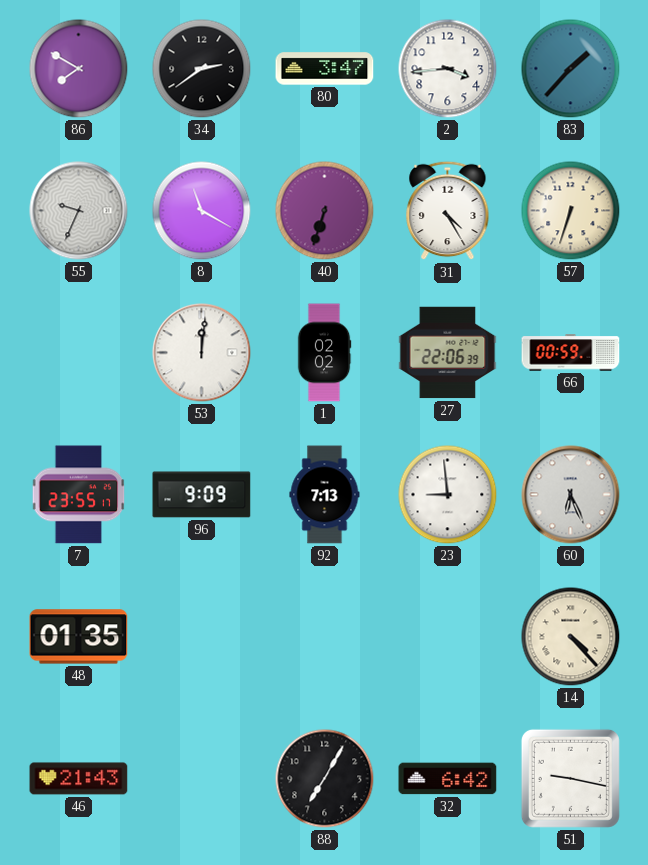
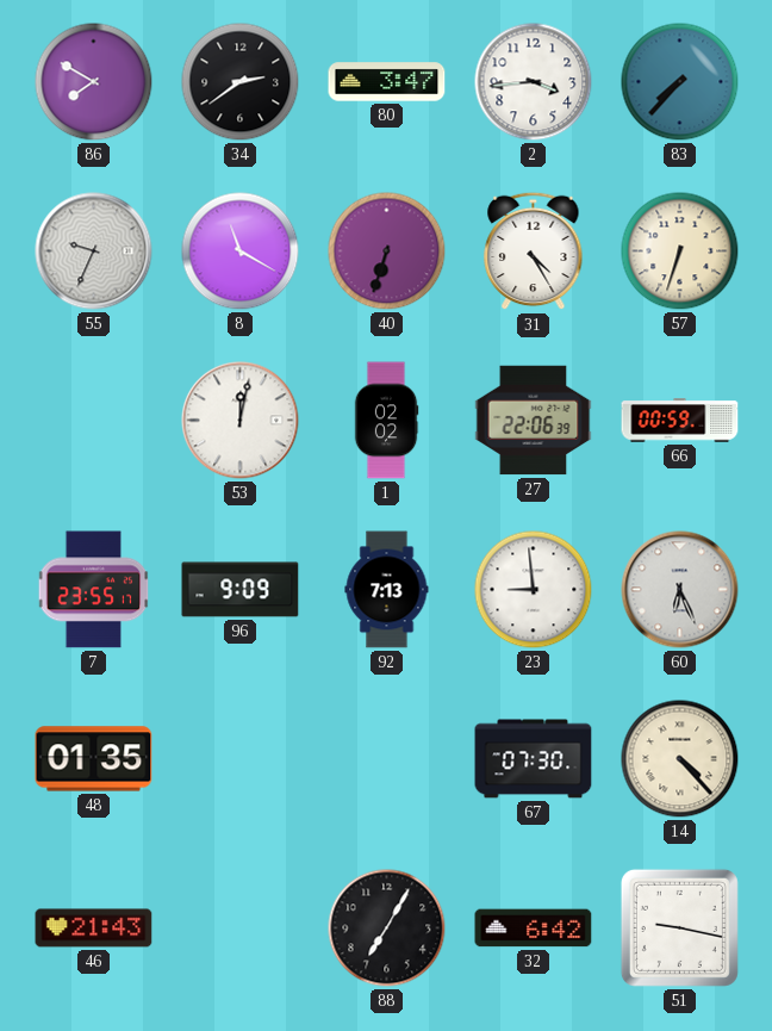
83: 1:37 -> 7:37 (680, 82)
53: 12:01 -> 12:02 (241, 421)
67: none -> 07:30 (534, 759)
